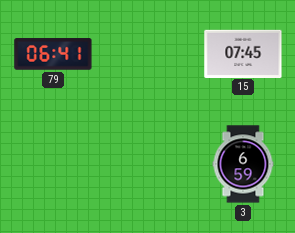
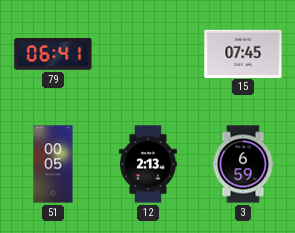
51: none -> 00:05 (53, 164)
12: none -> 2:13 (148, 164)
